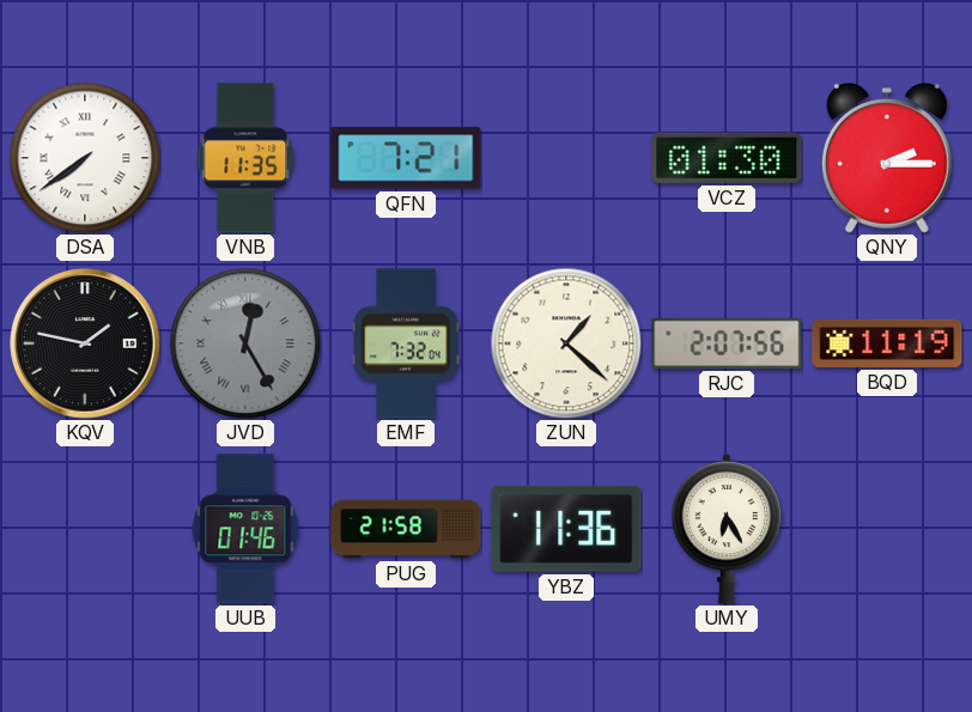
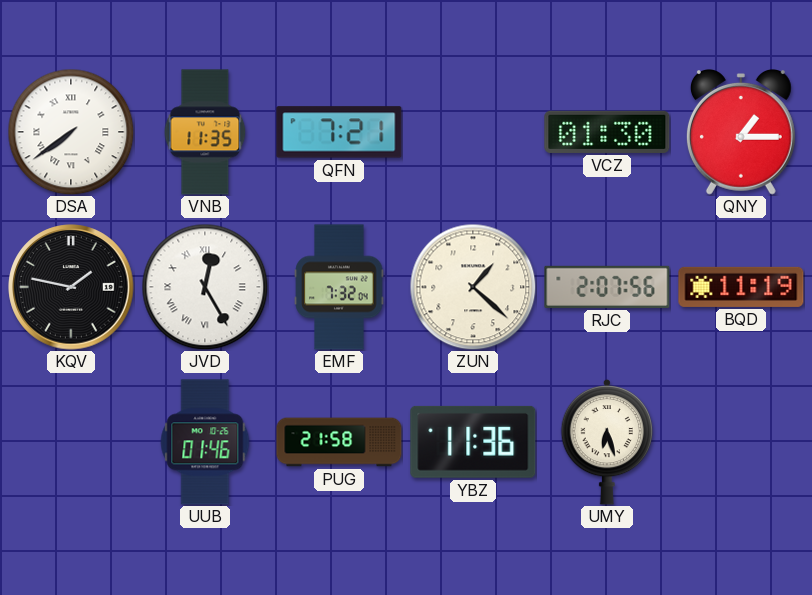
QNY: 2:15 -> 1:15 (741, 133)
JVD dial: grey -> white (205, 287)
UMY: 6:25 -> 6:27 (607, 442)
